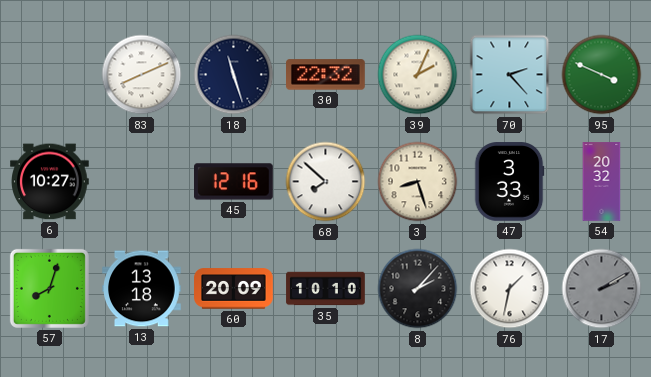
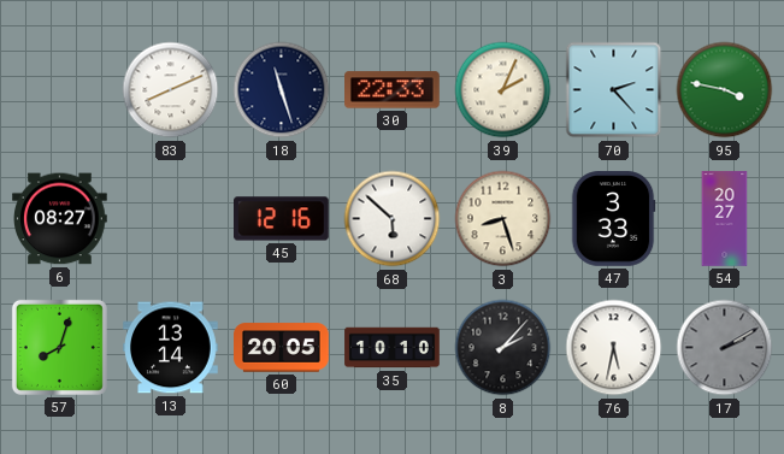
30: 22:32 -> 22:33 (393, 90)
95: 3:49 -> 3:47 (725, 90)
6: 10:27 -> 08:27 (60, 219)
68: 7:52 -> 5:52 (393, 219)
54: 20:32 -> 20:27 (725, 219)
13: 13:18 -> 13:14 (171, 348)
60: 20:09 -> 20:05 (282, 348)
76: 1:32 -> 5:32 (614, 348)
